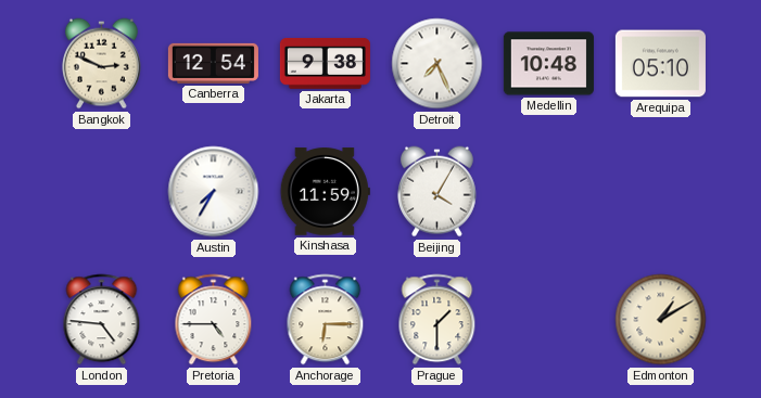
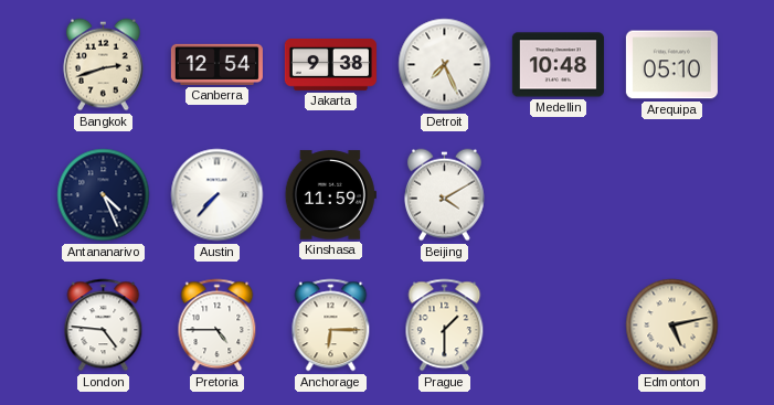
Bangkok: 2:49 -> 2:42 (103, 65)
Antananarivo: none -> 4:26 (104, 195)
Austin: 7:35 -> 7:37 (218, 195)
Beijing: 4:05 -> 4:10 (444, 195)
Edmonton: 1:10 -> 5:13 (672, 326)
